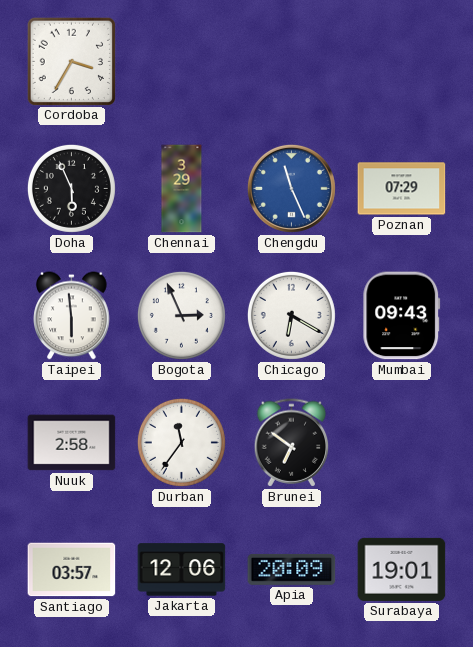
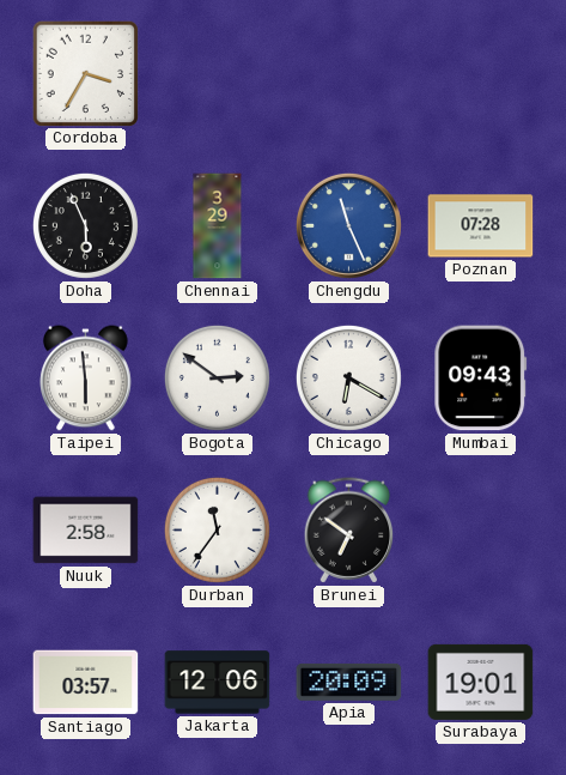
Poznan: 07:29 -> 07:28 (481, 226)
Bogota: 2:56 -> 2:51 (217, 377)
